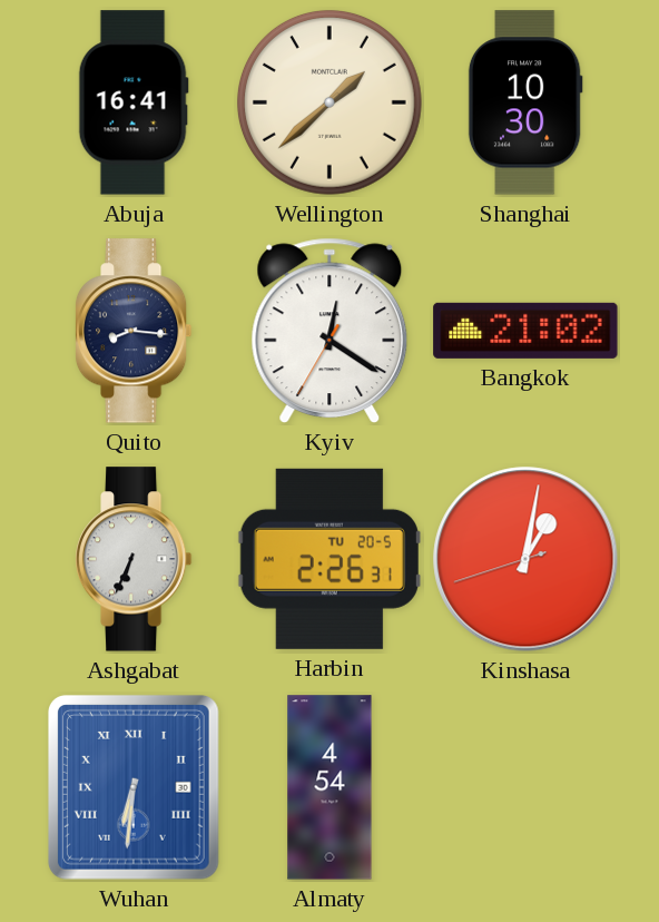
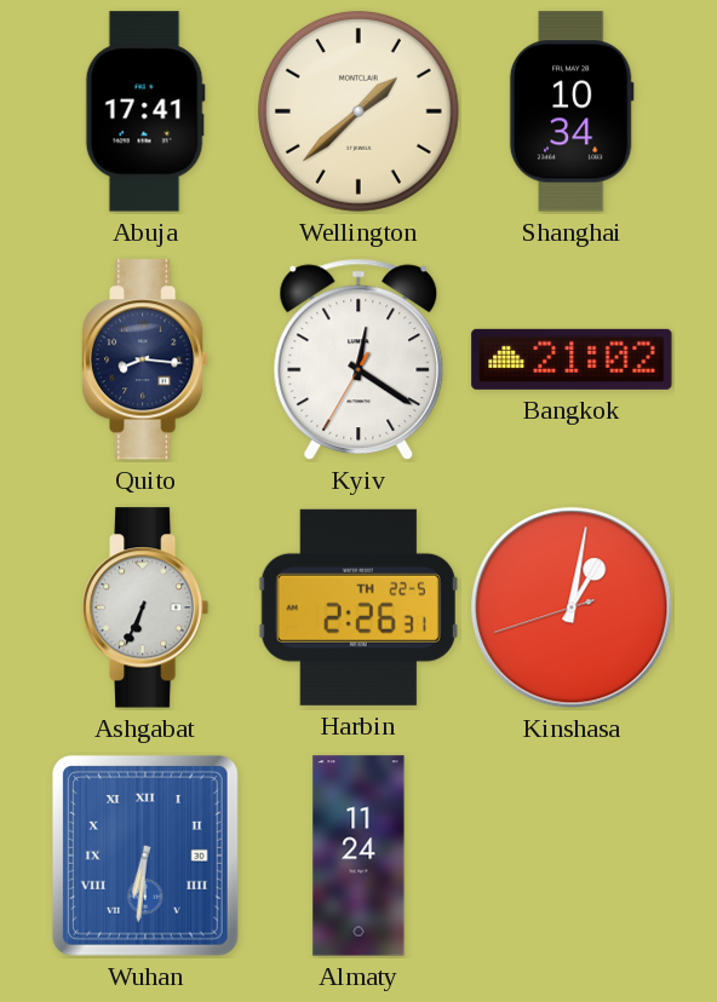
Abuja: 16:41 -> 17:41 (145, 111)
Shanghai: 10:30 -> 10:34 (572, 111)
Harbin date: TU 20-5 -> TH 22-5 (358, 607)
Almaty: 4:54 -> 11:24 (358, 856)
